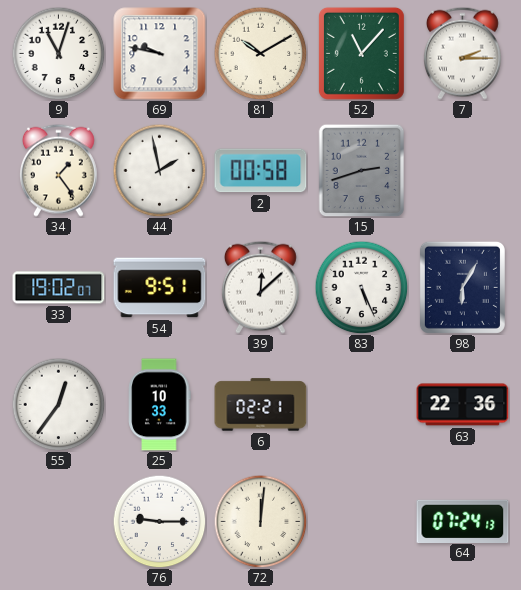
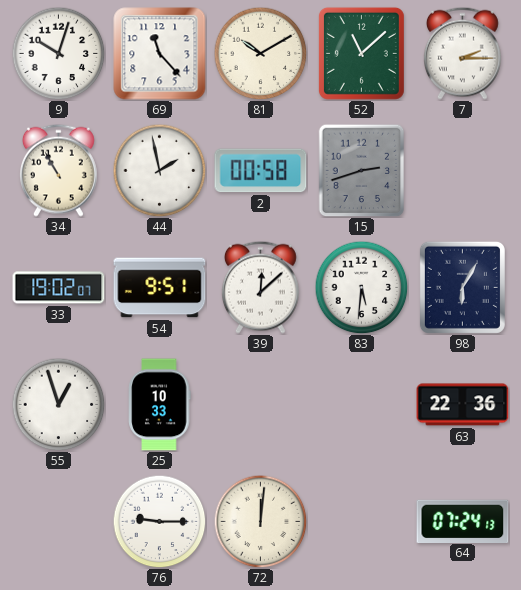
9: 11:03 -> 10:03 (58, 53)
69: 9:47 -> 11:23 (160, 54)
52: 11:07 -> 11:08 (361, 53)
34: 1:24 -> 10:55 (58, 170)
83: 5:26 -> 5:31 (361, 287)
55: 12:36 -> 12:57 (58, 404)
6: 02:21 -> none (261, 405)
